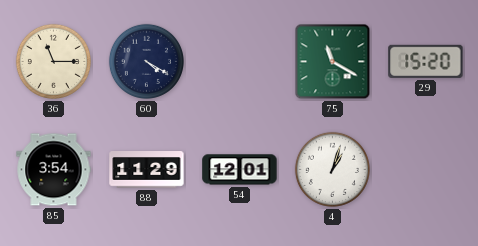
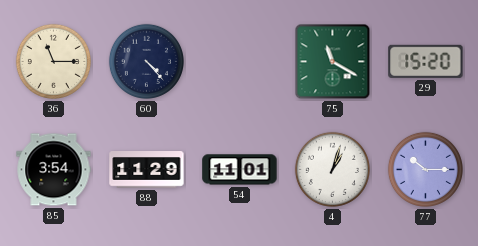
60: 4:20 -> 4:23 (146, 61)
54: 12:01 -> 11:01 (240, 170)
77: none -> 10:15 (425, 169)
